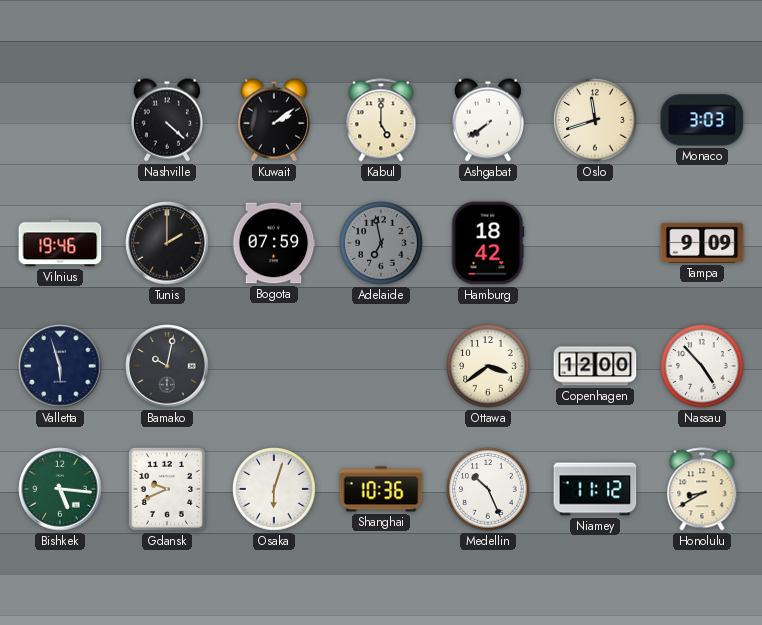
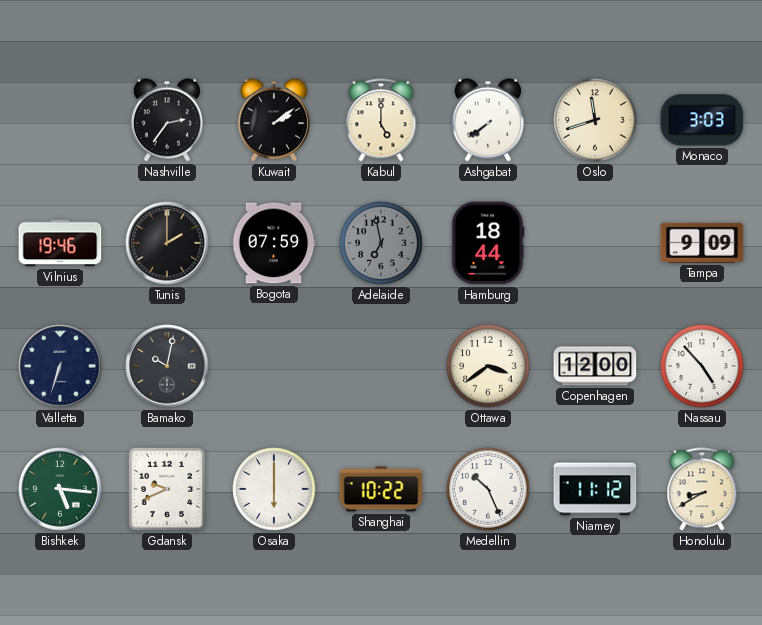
Nashville: 4:22 -> 2:36 (167, 120)
Hamburg: 18:42 -> 18:44 (488, 243)
Valletta: 5:57 -> 6:33 (60, 366)
Osaka: 6:03 -> 6:00 (274, 489)
Shanghai: 10:36 -> 10:22 (381, 489)
